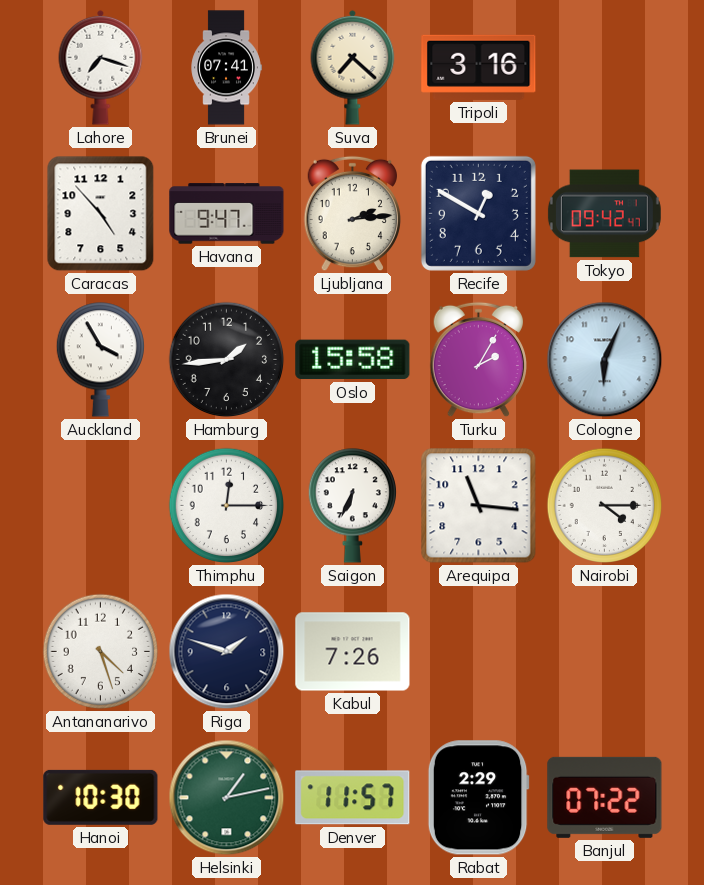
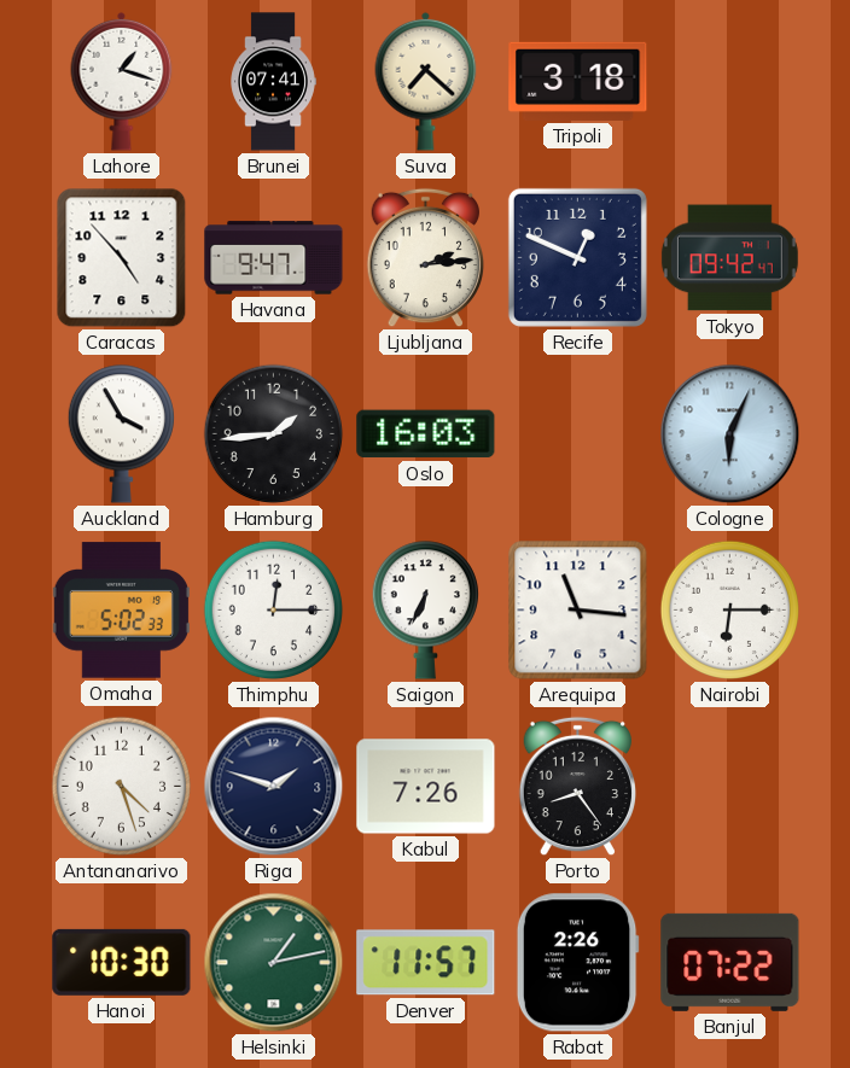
Lahore: 7:18 -> 1:18 (122, 81)
Tripoli: 3:16 -> 3:18 (578, 81)
Recife: 12:50 -> 12:49 (577, 257)
Oslo: 15:58 -> 16:03 (426, 434)
Turku: 2:05 -> none (478, 360)
Omaha: none -> 5:02 (121, 611)
Nairobi: 4:15 -> 6:15 (730, 611)
Porto: none -> 8:24 (577, 787)
Rabat: 2:29 -> 2:26 (577, 963)
